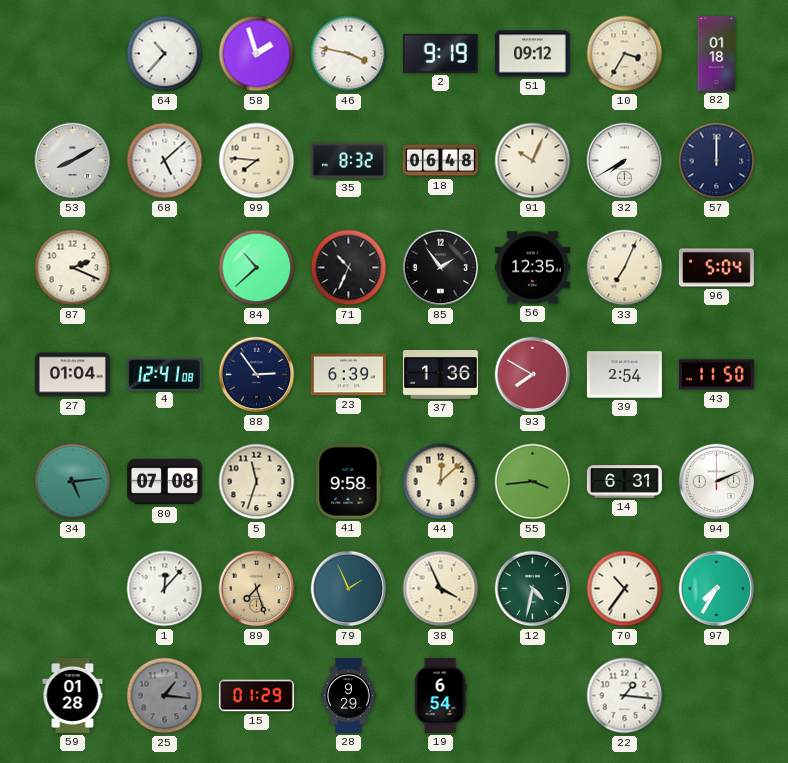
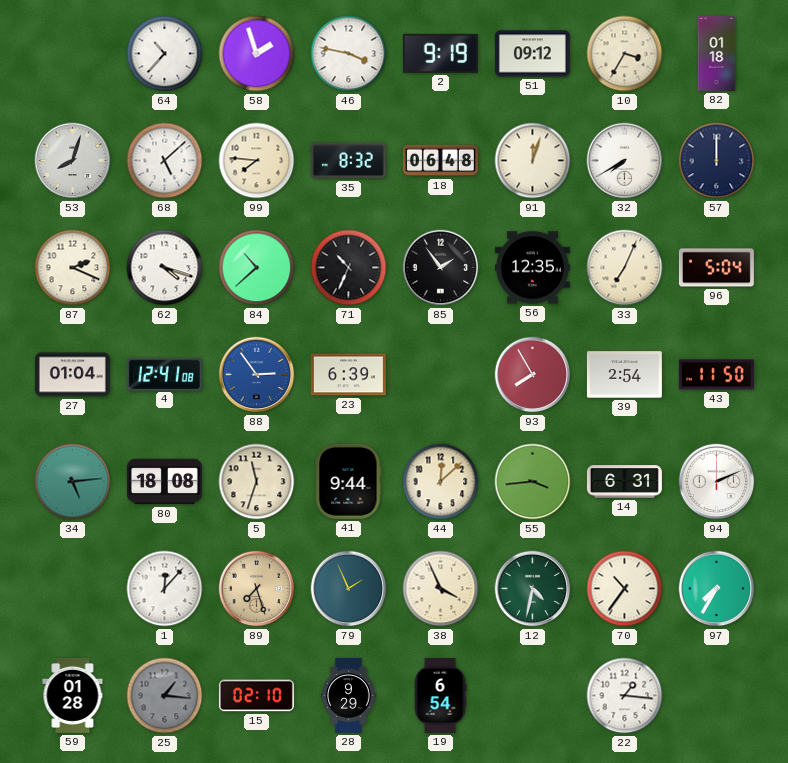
53: 8:10 -> 8:03 (73, 161)
91: 10:04 -> 12:03 (533, 161)
62: none -> 4:18 (165, 268)
88 dial: navy -> blue (257, 375)
37: 1:36 -> none (440, 375)
93: 7:50 -> 7:55 (533, 375)
80: 07:08 -> 18:08 (164, 482)
41: 9:58 -> 9:44 (349, 481)
15: 01:29 -> 02:10 (256, 696)
